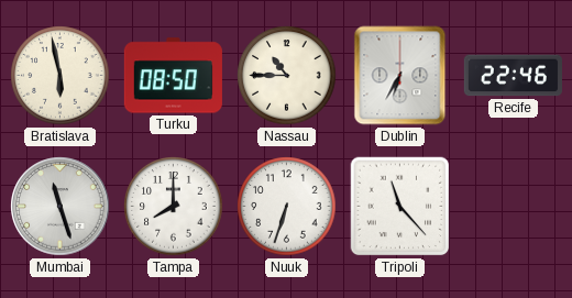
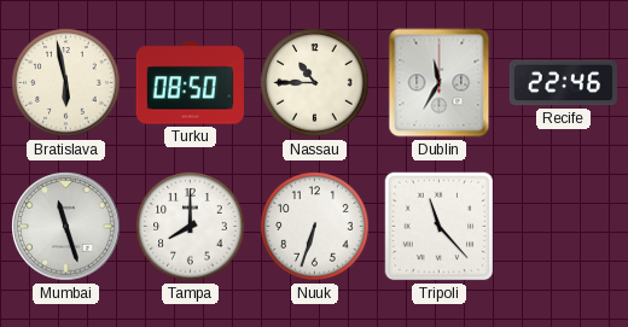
Dublin: 6:35 -> 11:35 (440, 83)
